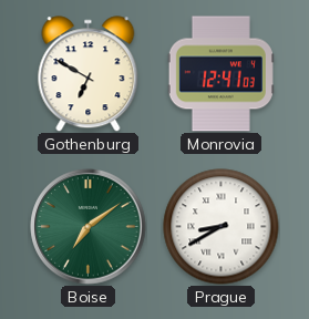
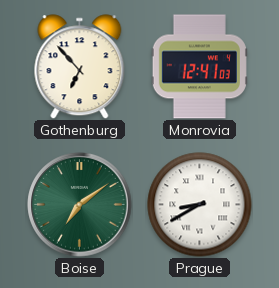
Gothenburg: 6:50 -> 6:53 (80, 67)
